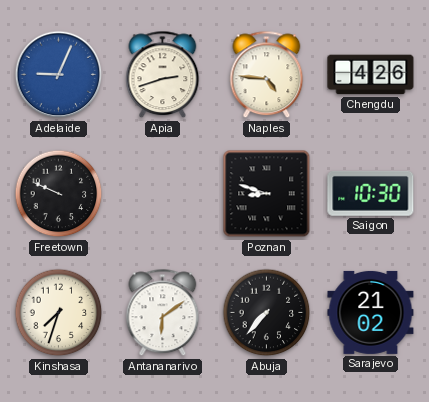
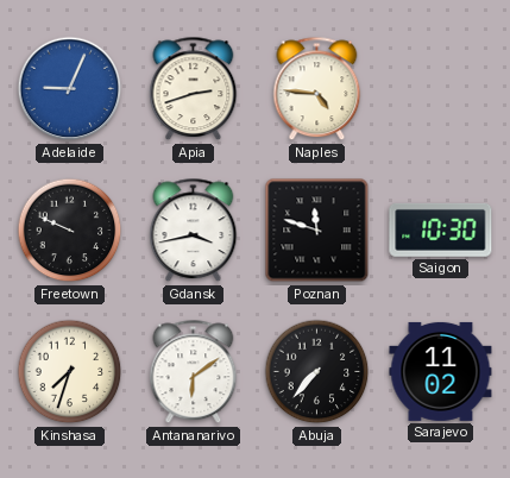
Chengdu: 4:26 -> none (371, 75)
Gdansk: none -> 3:43 (194, 231)
Poznan: 8:48 -> 11:48 (317, 231)
Sarajevo: 21:02 -> 11:02 (441, 371)
